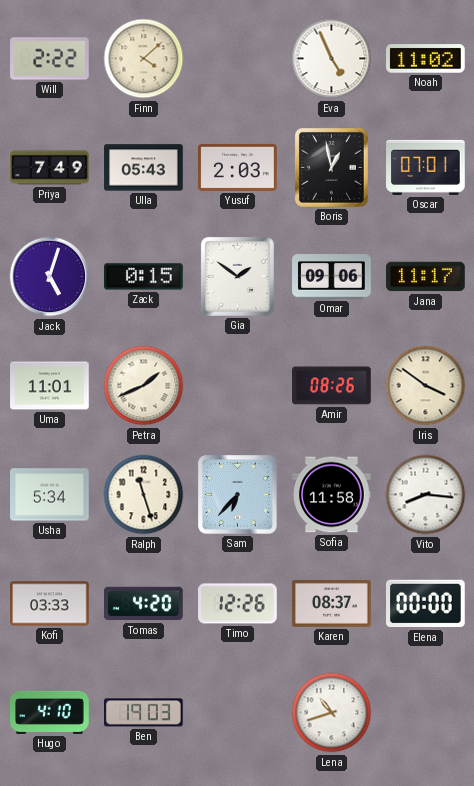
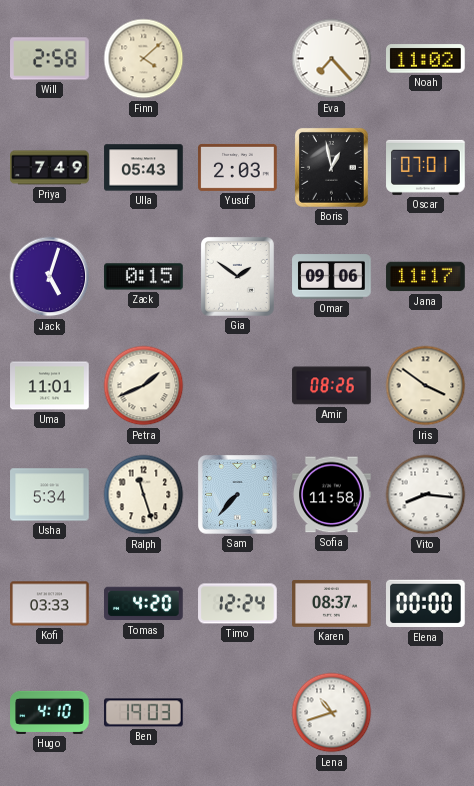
Will: 2:22 -> 2:58 (50, 59)
Eva: 4:56 -> 7:23 (332, 59)
Sam: 6:37 -> 7:37 (238, 495)
Timo: 12:26 -> 12:24 (238, 604)
